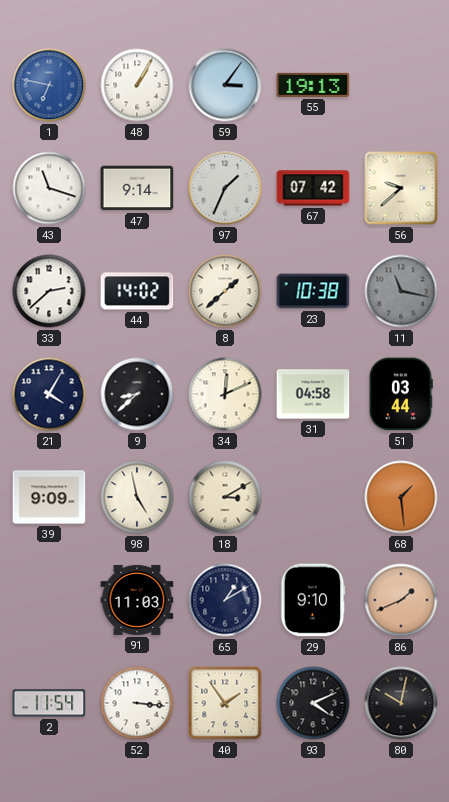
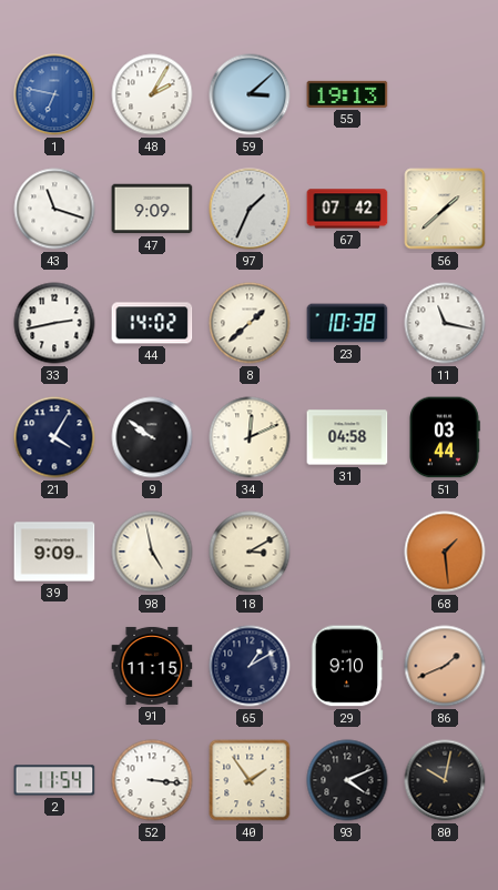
48: 1:05 -> 2:05 (152, 94)
59: 3:06 -> 3:08 (250, 94)
47: 9:14 -> 9:09 (152, 209)
56: 9:38 -> 1:38 (445, 209)
33: 2:38 -> 2:43 (54, 323)
11 dial: grey -> white (445, 323)
9: 8:38 -> 9:51 (152, 437)
91: 11:03 -> 11:15 (152, 666)
